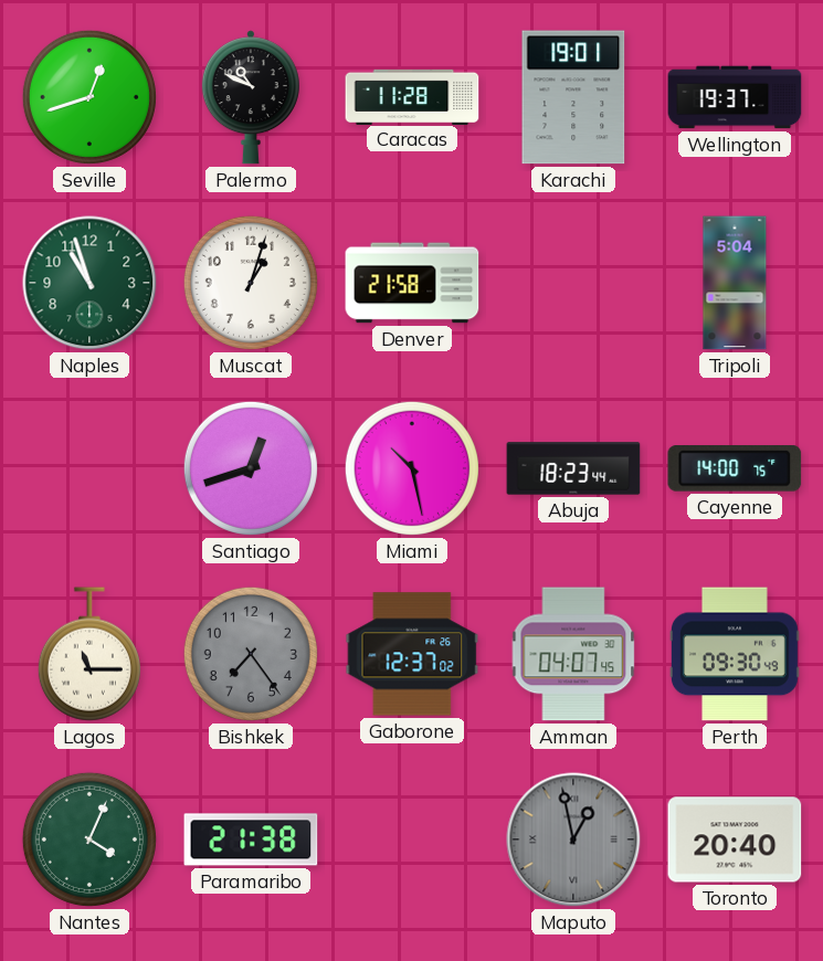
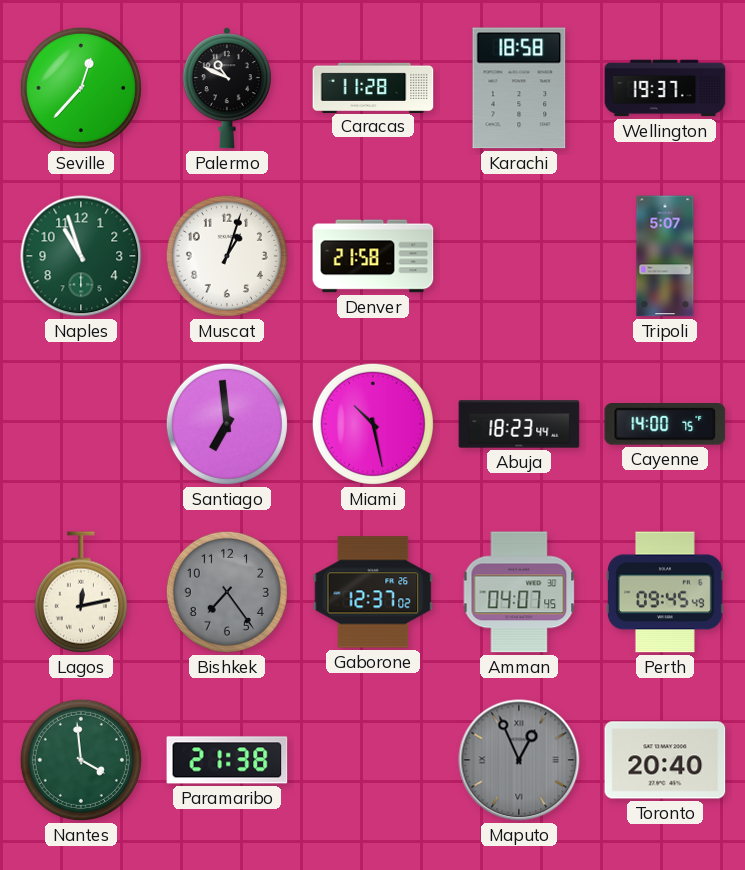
Seville: 12:42 -> 12:37 (81, 88)
Karachi: 19:01 -> 18:58 (519, 88)
Tripoli: 5:04 -> 5:07 (665, 256)
Santiago: 12:42 -> 6:59 (227, 424)
Lagos: 11:15 -> 12:13 (81, 592)
Perth: 09:30 -> 09:45 (665, 592)
Nantes: 4:04 -> 3:59 (81, 760)
Maputo: 12:58 -> 12:56 (519, 760)
